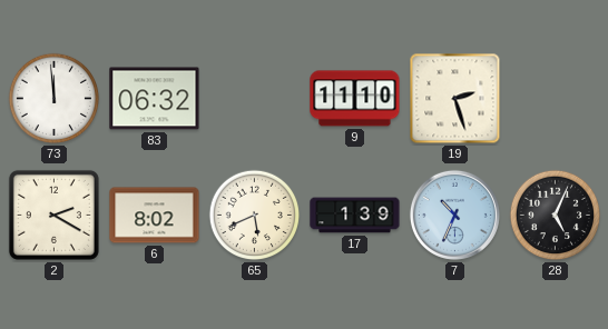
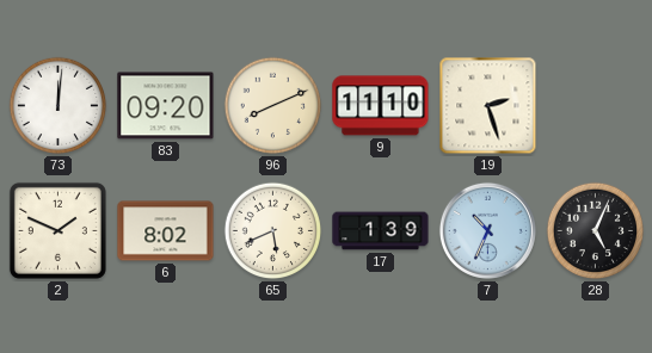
73: 11:59 -> 12:01 (59, 106)
83: 06:32 -> 09:20 (166, 106)
96: none -> 8:11 (273, 106)
2: 2:20 -> 1:49 (57, 230)
